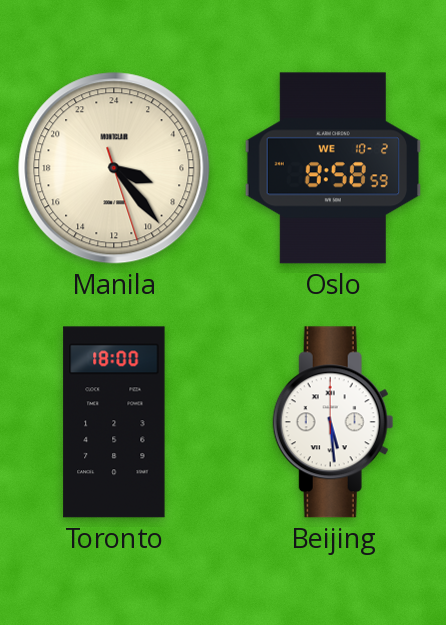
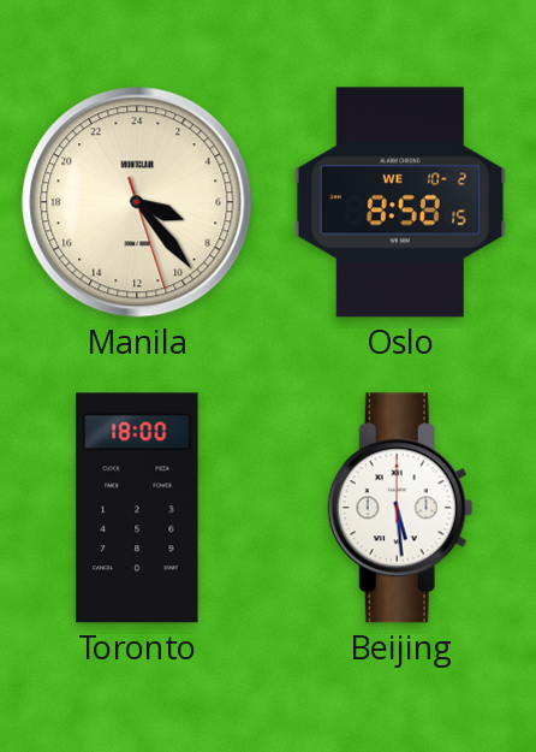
Oslo: 8:58:59 -> 8:58:15 (400, 202)
